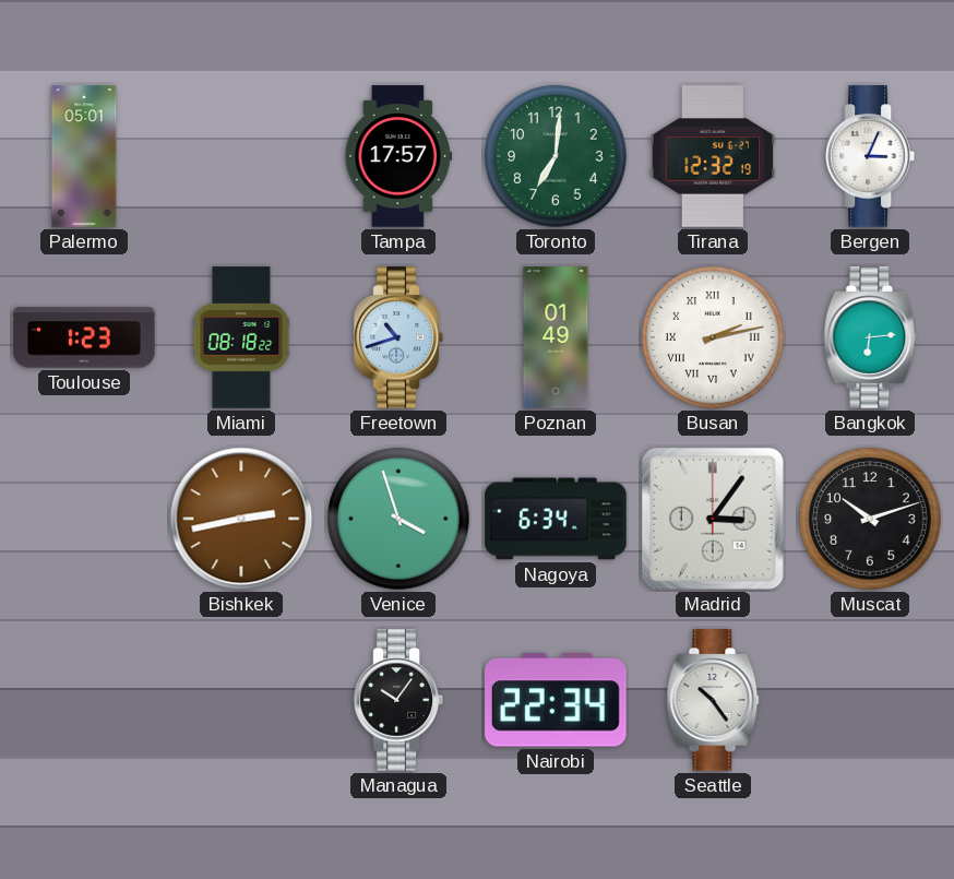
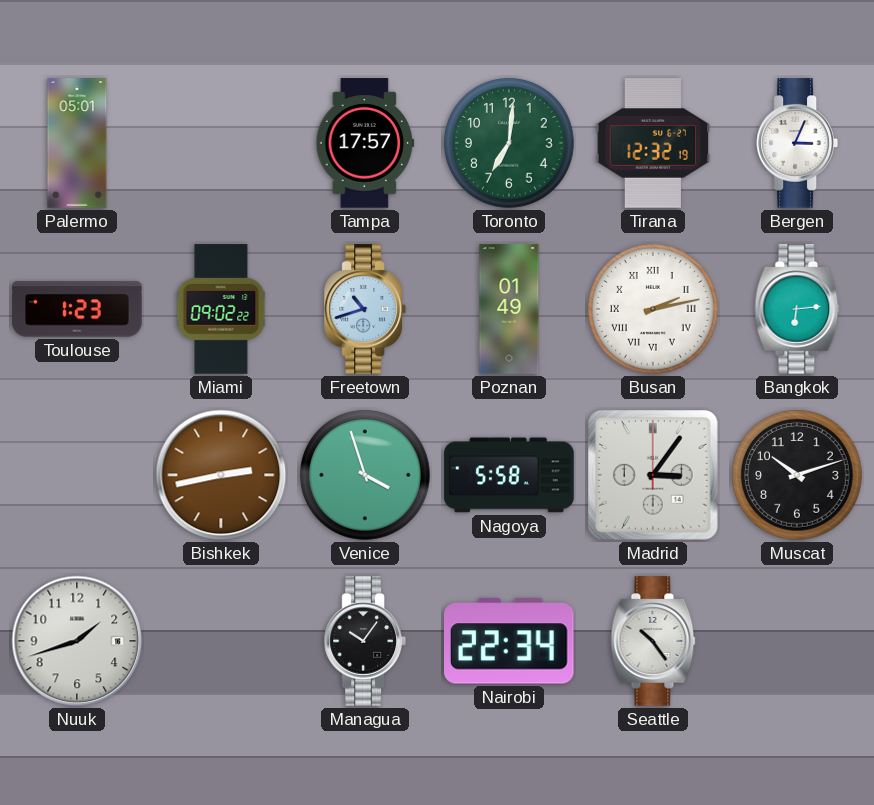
Miami: 08:18 -> 09:02 (221, 309)
Nagoya: 6:34 -> 5:58 (509, 475)
Nuuk: none -> 1:42 (77, 641)
